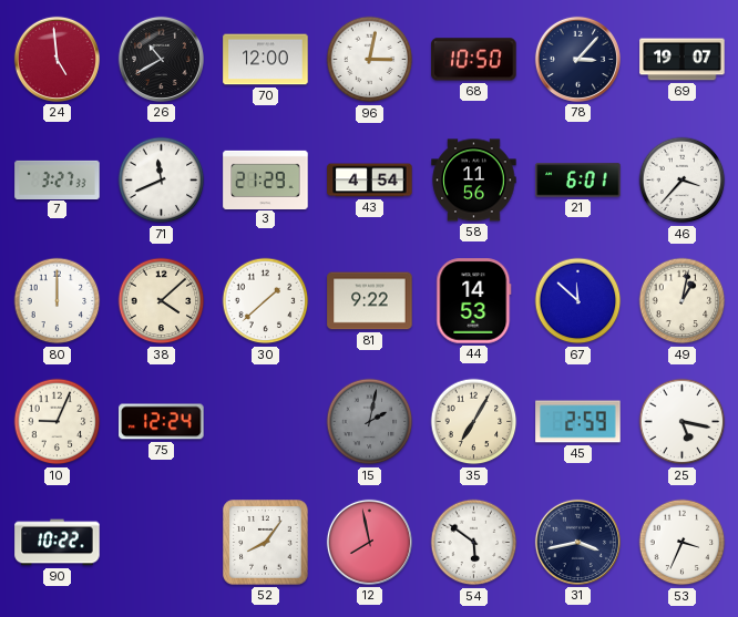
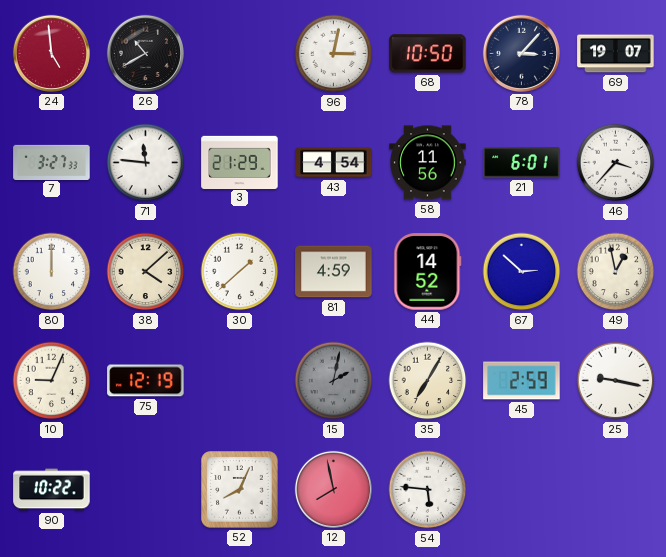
70: 12:00 -> none (266, 60)
71: 11:41 -> 11:46 (146, 163)
81: 9:22 -> 4:59 (334, 272)
44: 14:53 -> 14:52 (428, 272)
67: 11:52 -> 2:52 (522, 272)
49: 1:02 -> 12:58 (616, 272)
75: 12:24 -> 12:19 (146, 381)
25: 5:17 -> 9:17 (616, 381)
52: 8:06 -> 8:04 (240, 490)
54: 5:51 -> 5:46 (428, 490)
31: 3:43 -> none (577, 542)
53: 3:34 -> none (683, 543)
